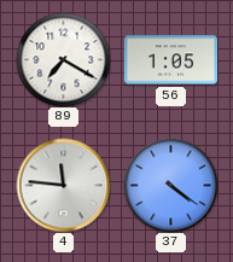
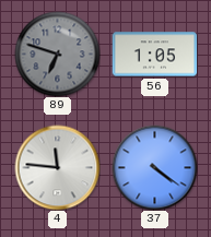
89: 7:20 -> 6:48 (57, 54)
89 dial: white -> grey (57, 54)
